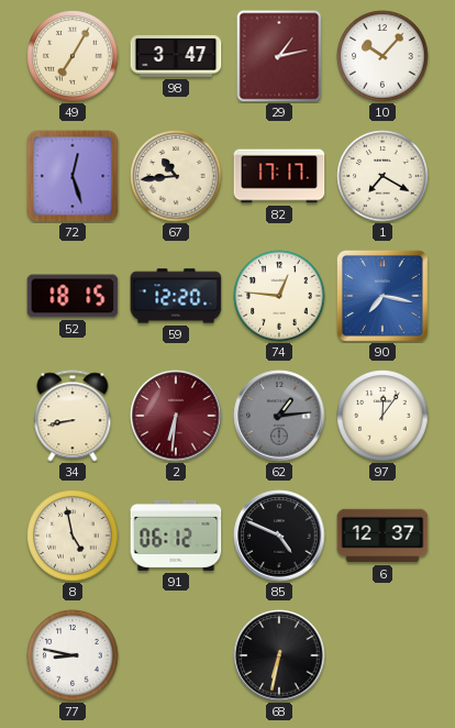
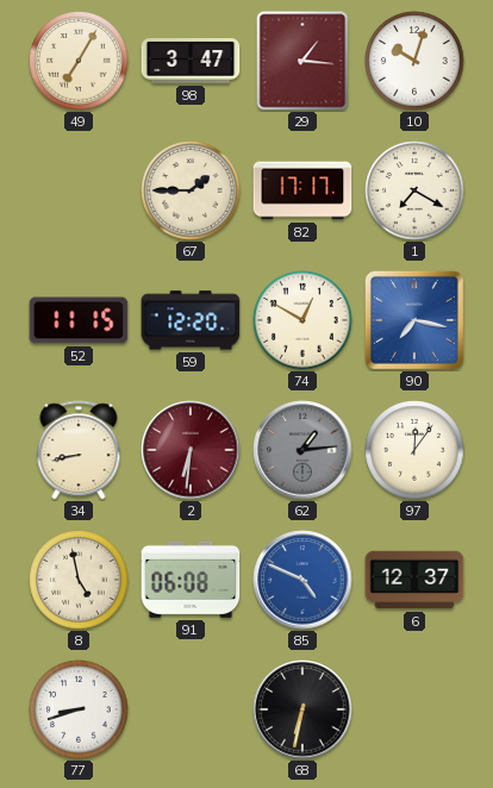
29: 1:13 -> 1:16 (302, 61)
10: 10:07 -> 10:03 (414, 61)
72: 12:27 -> none (73, 176)
67: 10:44 -> 1:45 (191, 190)
52: 18:15 -> 11:15 (79, 320)
74: 12:46 -> 12:50 (302, 320)
91: 06:12 -> 06:08 (191, 580)
85 dial: black -> blue (302, 580)
77: 8:47 -> 8:42 (79, 709)
